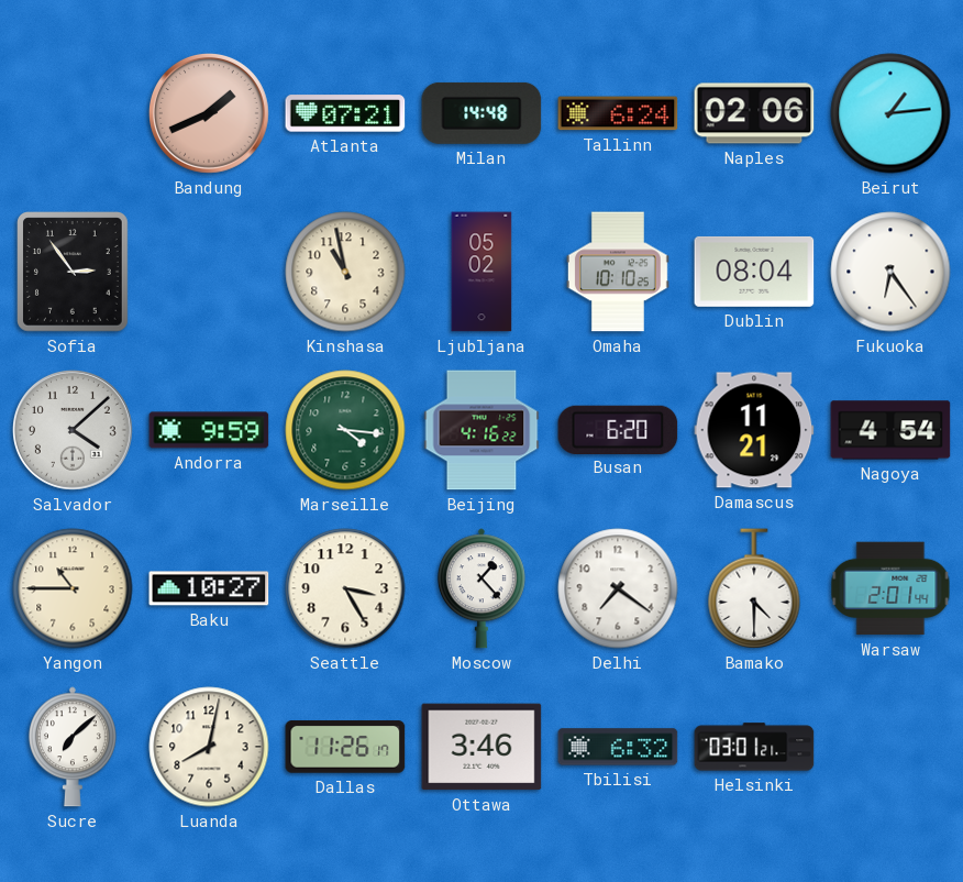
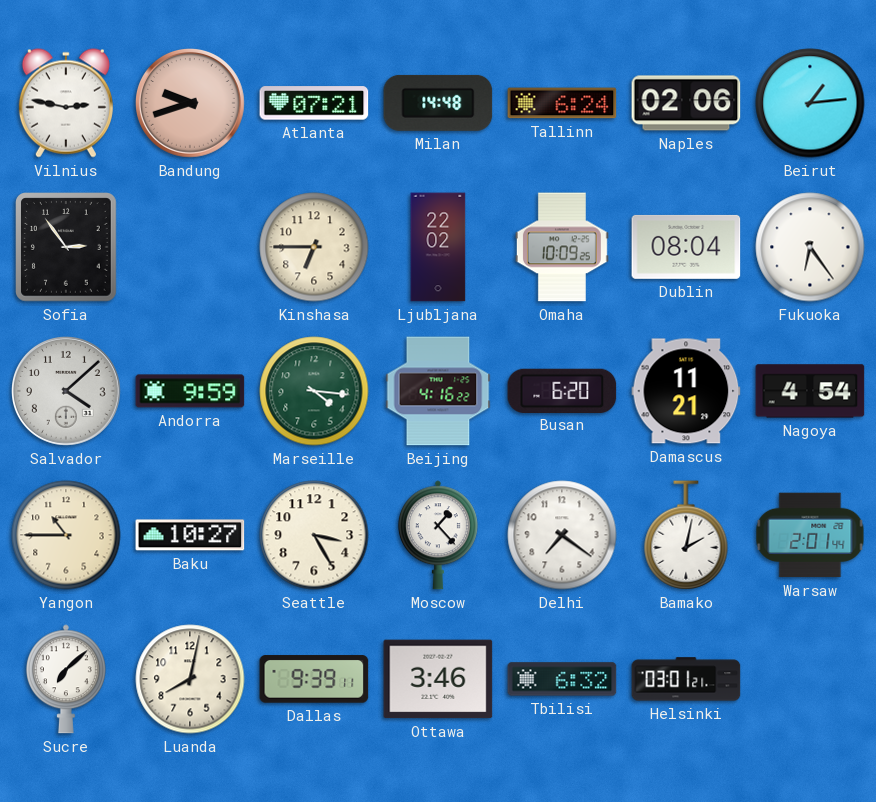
Vilnius: none -> 2:47 (66, 103)
Bandung: 1:41 -> 9:42 (191, 104)
Kinshasa: 10:58 -> 6:45 (314, 247)
Ljubljana: 05:02 -> 22:02 (438, 247)
Omaha: 10:10 -> 10:09 (562, 247)
Bamako: 4:30 -> 2:02 (686, 535)
Dallas: 11:26 -> 9:39 (314, 679)
